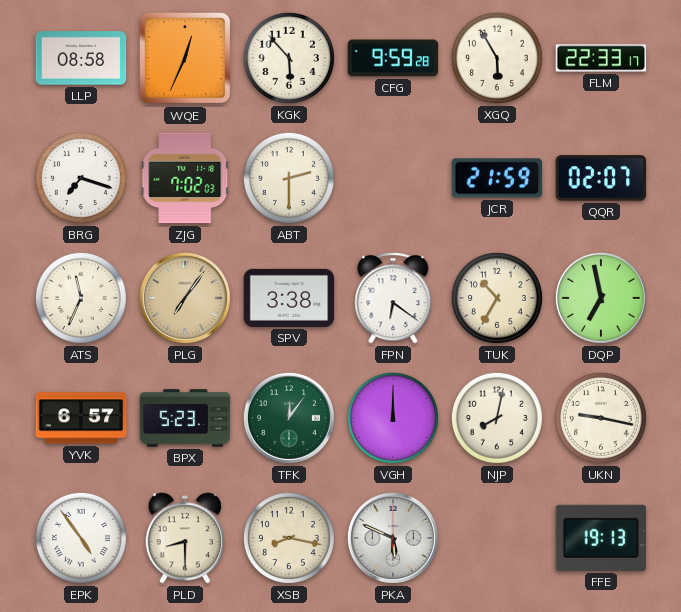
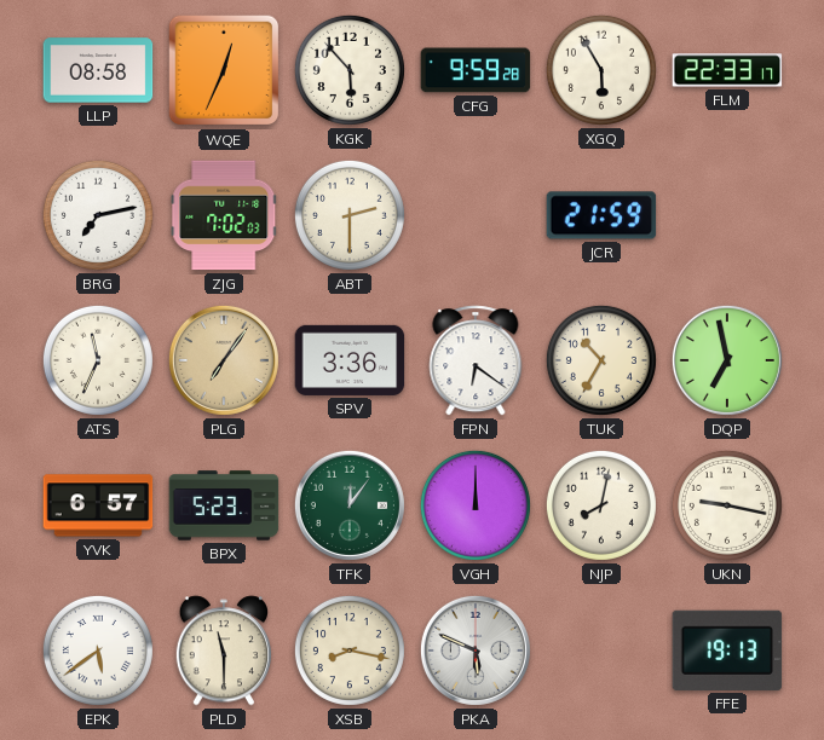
BRG: 7:18 -> 7:13 (98, 215)
QQR: 02:07 -> none (601, 178)
SPV: 3:38 -> 3:36 (350, 360)
EPK: 4:54 -> 5:39 (98, 651)
PLD: 8:30 -> 11:30 (223, 651)
